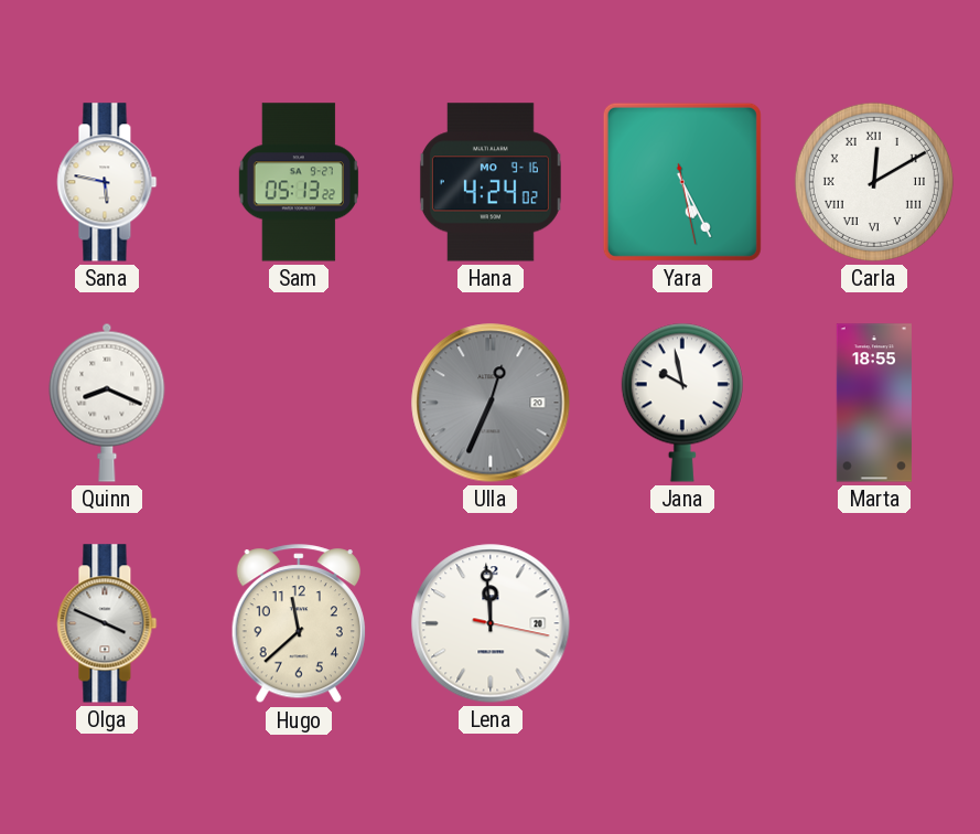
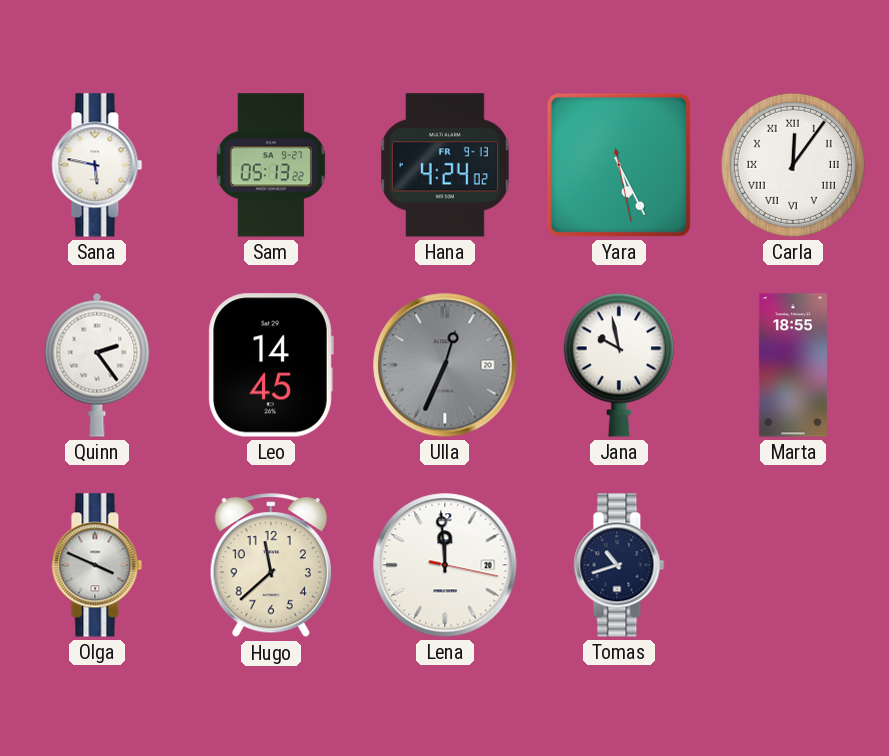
Hana date: MO 9-16 -> FR 9-13 (445, 165)
Carla: 12:10 -> 12:06 (793, 165)
Quinn: 8:19 -> 2:24 (97, 365)
Leo: none -> 14:45 (271, 365)
Tomas: none -> 10:42 (619, 565)
